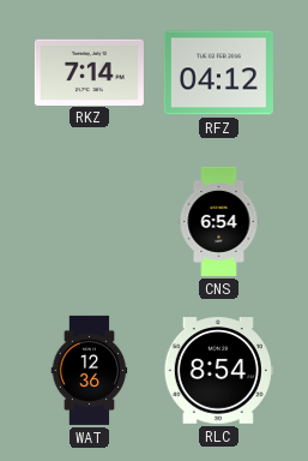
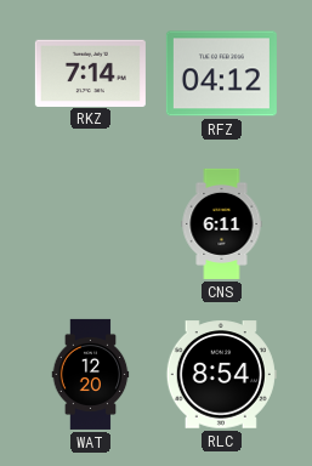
CNS: 6:54 -> 6:11 (222, 223)
WAT: 12:36 -> 12:20 (91, 374)
